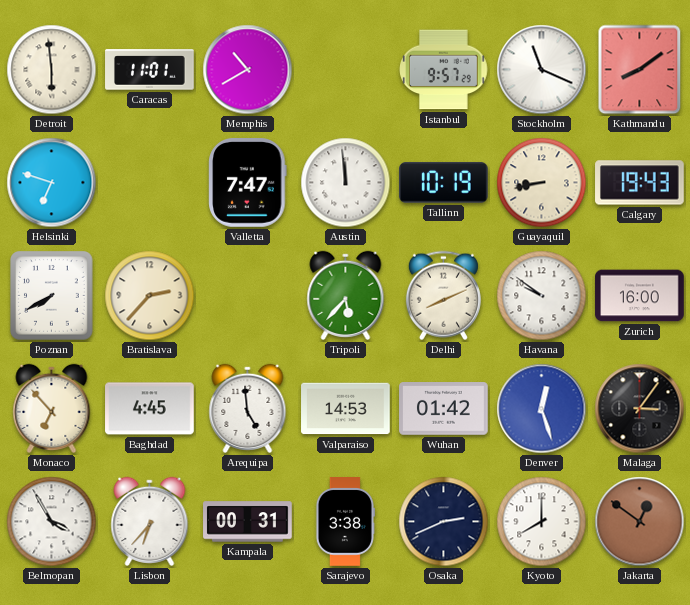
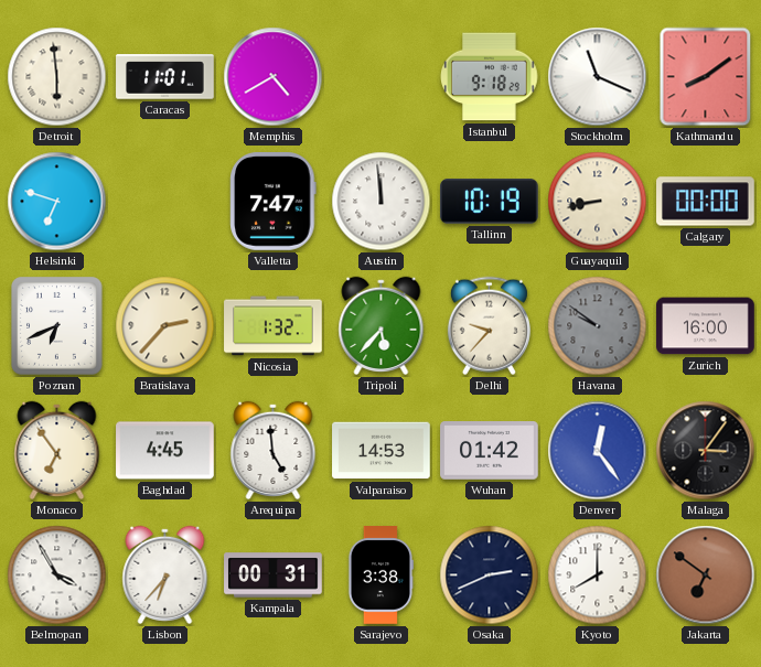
Memphis: 10:40 -> 4:40 (274, 77)
Istanbul: 9:57 -> 9:18 (490, 77)
Calgary: 19:43 -> 00:00 (706, 202)
Poznan: 7:40 -> 6:41 (57, 326)
Nicosia: none -> 1:32 (274, 326)
Delhi: 8:11 -> 9:37 (489, 326)
Havana dial: white -> grey (598, 326)
Monaco: 6:53 -> 6:54 (57, 450)
Denver: 12:27 -> 12:24 (598, 451)
Jakarta: 12:51 -> 6:51 (706, 575)
